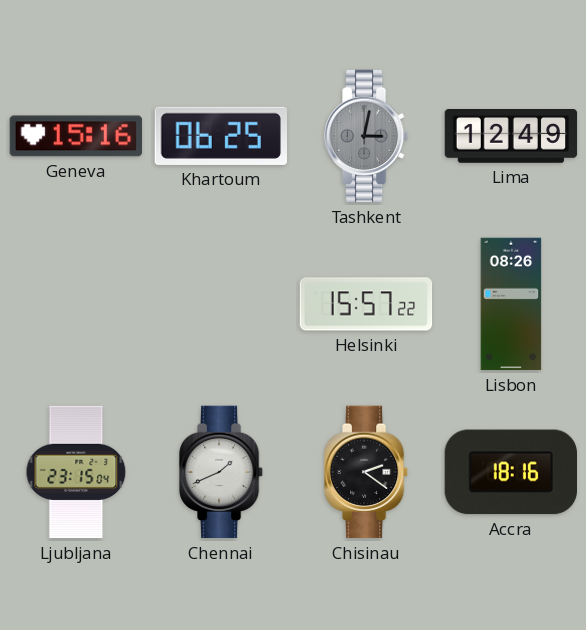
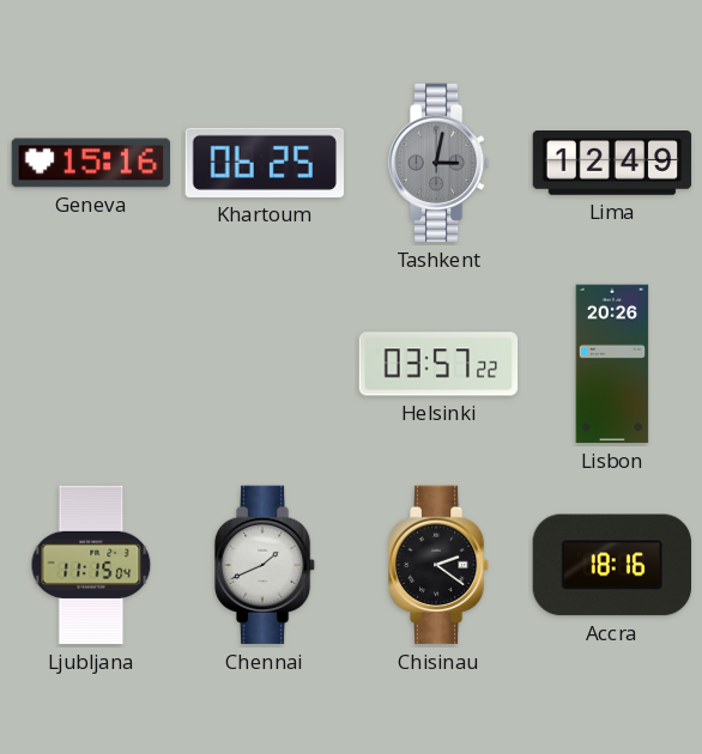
Helsinki: 15:57 -> 03:57 (438, 364)
Lisbon: 08:26 -> 20:26 (612, 364)
Ljubljana: 23:15 -> 11:15 (91, 565)
